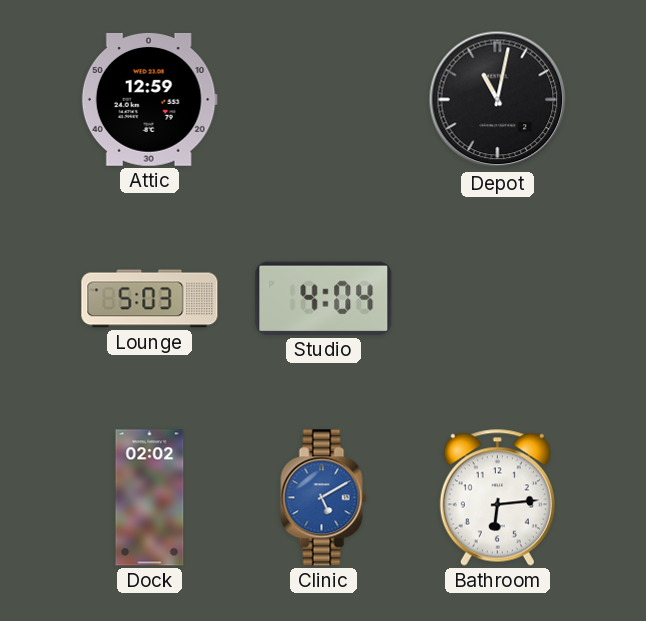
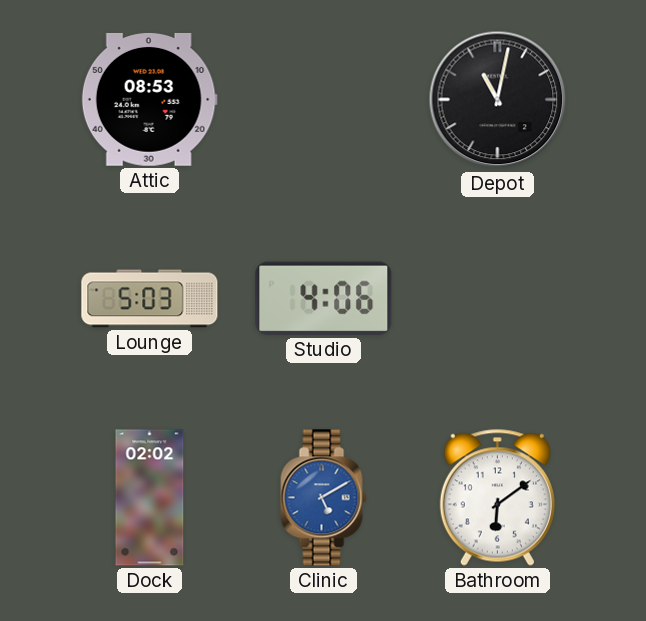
Attic: 12:59 -> 08:53 (149, 99)
Studio: 4:04 -> 4:06 (324, 298)
Bathroom: 6:14 -> 6:09 (497, 497)
